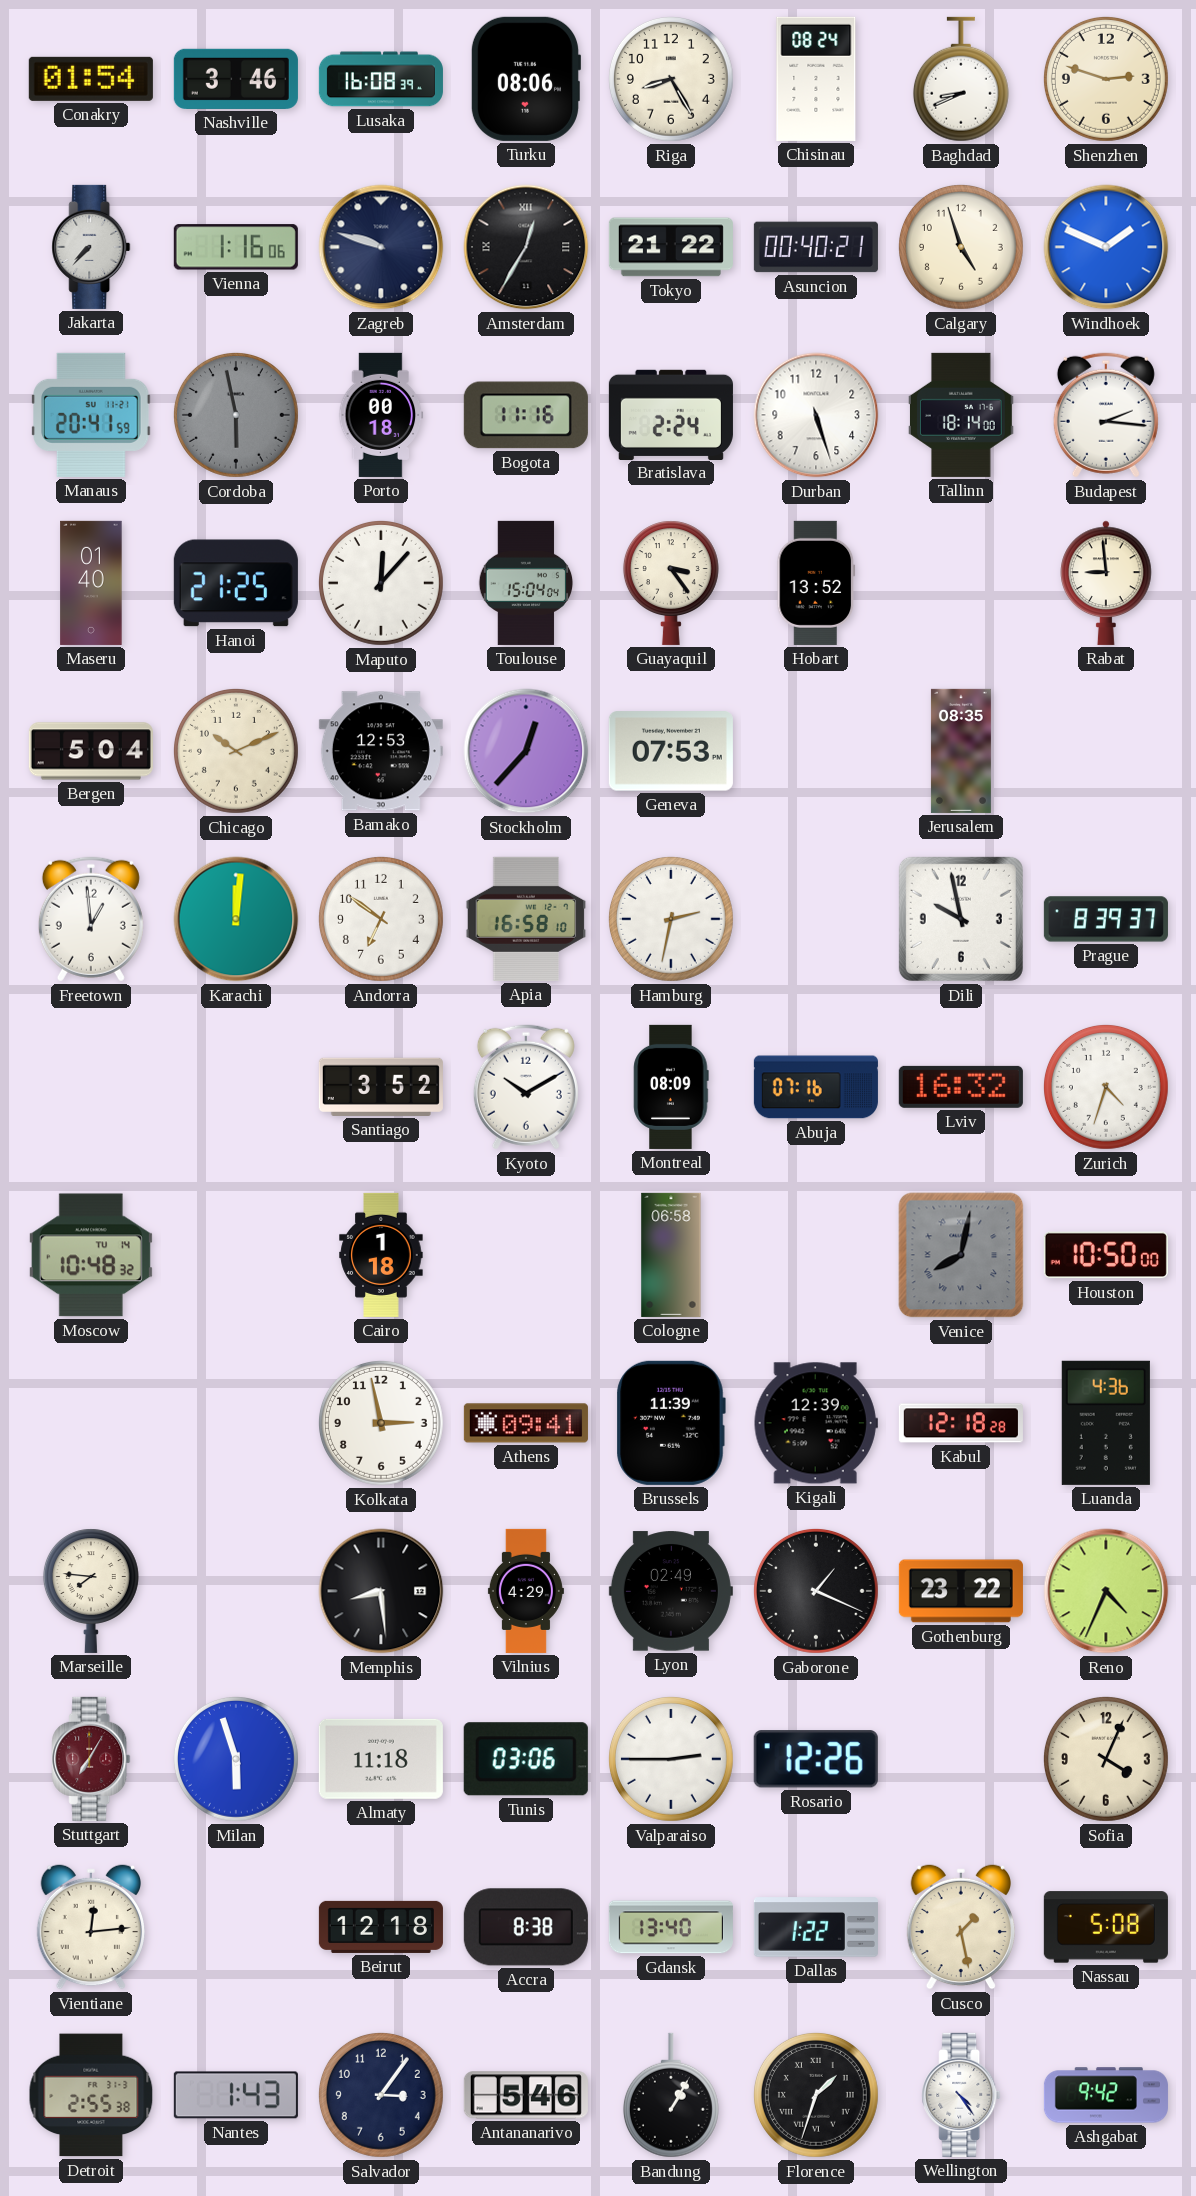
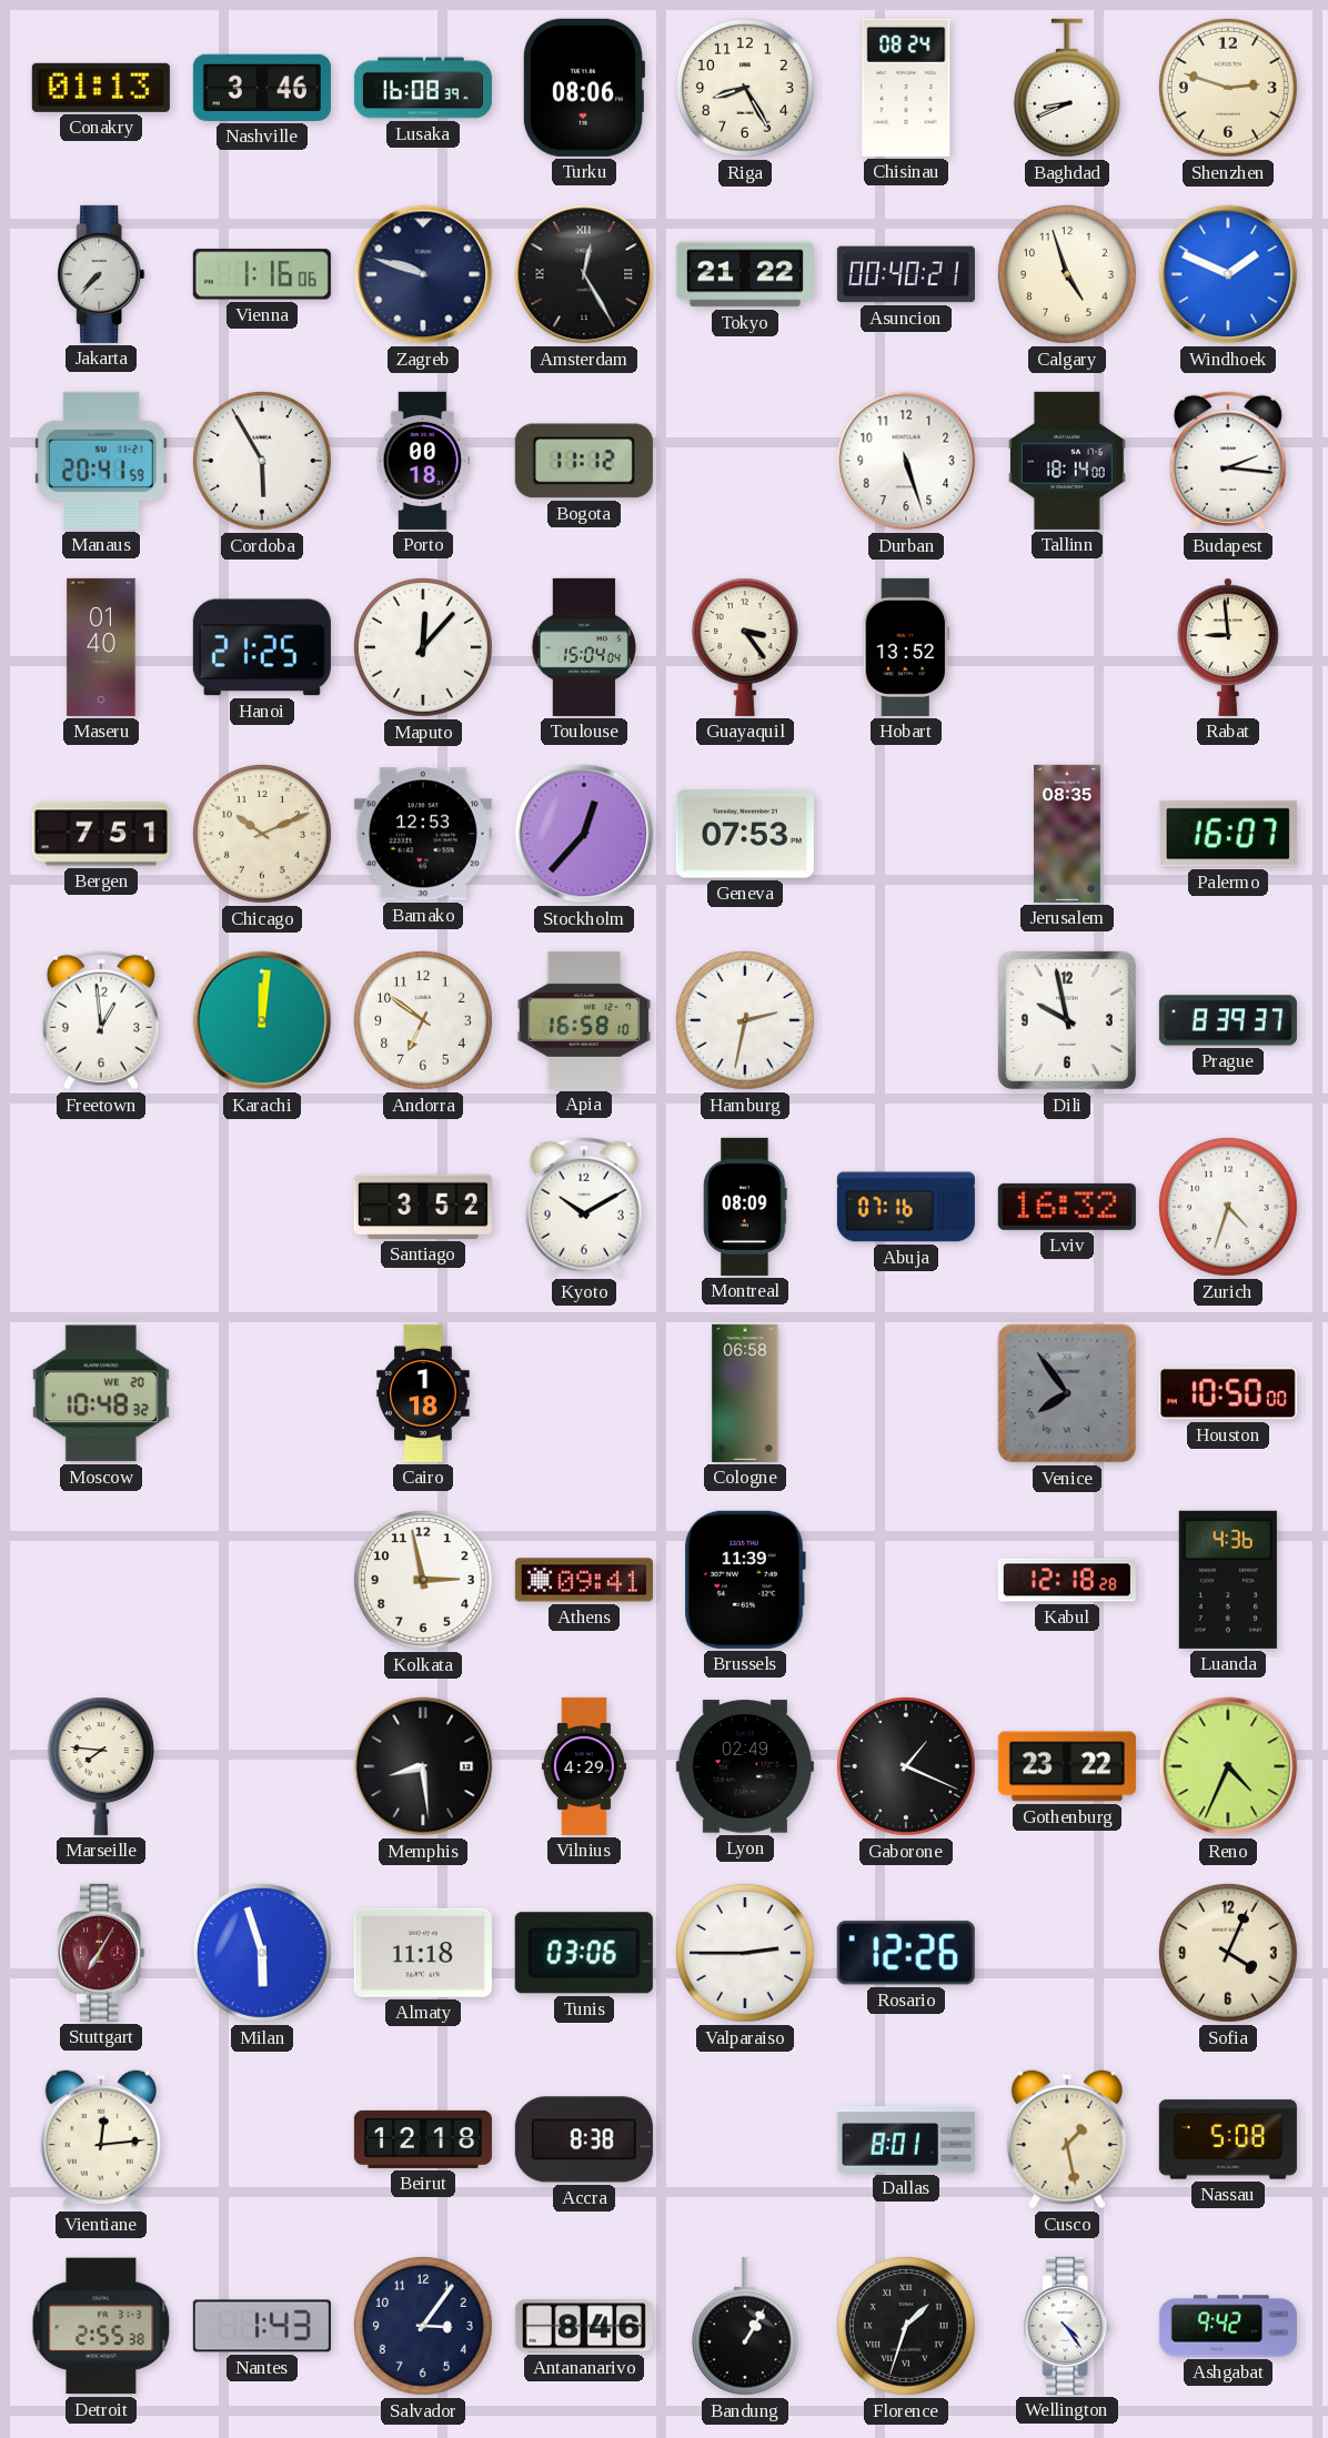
Conakry: 01:54 -> 01:13 (101, 88)
Amsterdam: 12:35 -> 12:25 (584, 274)
Cordoba: 5:58 -> 5:55 (262, 461)
Cordoba dial: grey -> white (262, 461)
Bogota: 11:16 -> 11:12 (584, 461)
Bratislava: 2:24 -> none (671, 414)
Bergen: 5:04 -> 7:51 (101, 834)
Palermo: none -> 16:07 (1228, 834)
Moscow date: TU 14 -> WE 20 (101, 1393)
Venice: 8:02 -> 7:54 (1067, 1393)
Kigali: 12:39 -> none (816, 1423)
Gdansk: 13:40 -> none (671, 1927)
Dallas: 1:22 -> 8:01 (906, 2139)
Antananarivo: 5:46 -> 8:46 (584, 2326)
